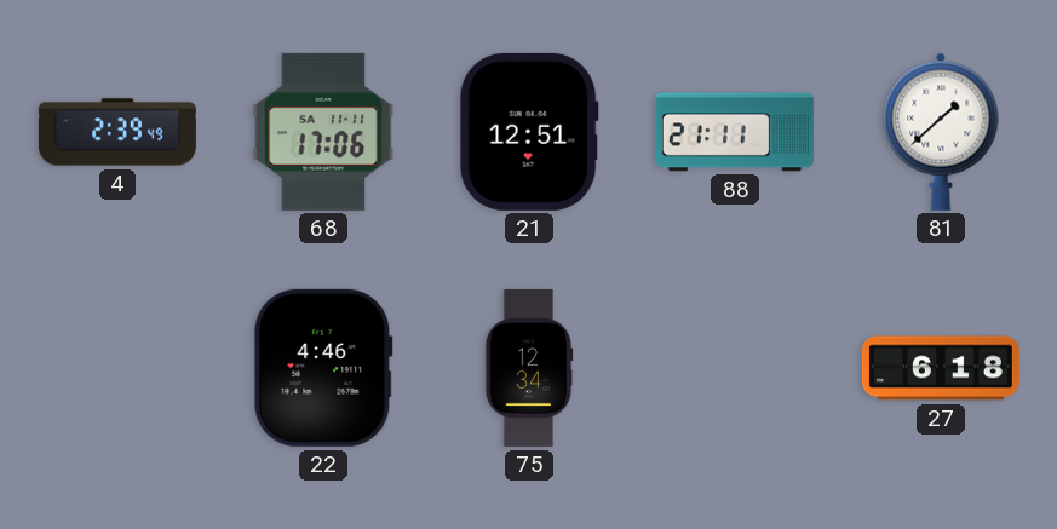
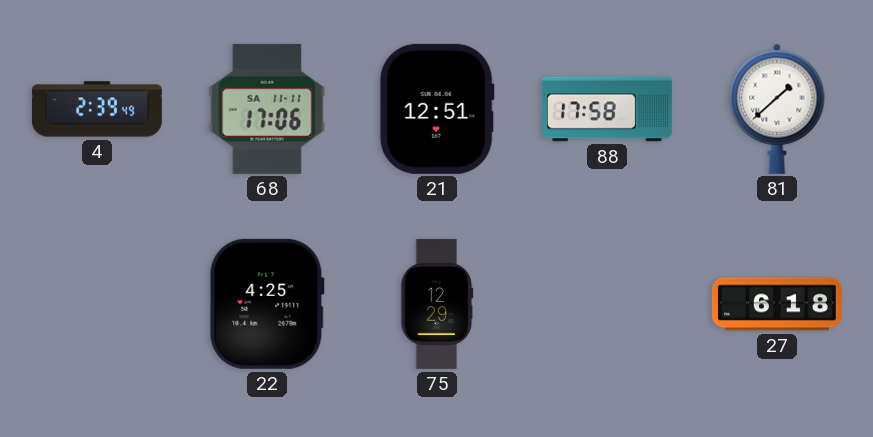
88: 21:11 -> 17:58 (607, 109)
22: 4:46 -> 4:25 (267, 304)
75: 12:34 -> 12:29 (437, 304)
